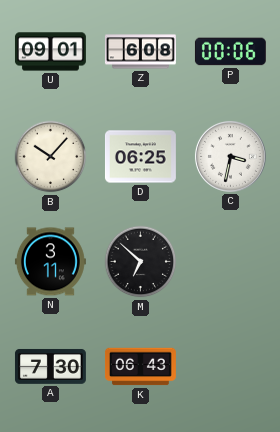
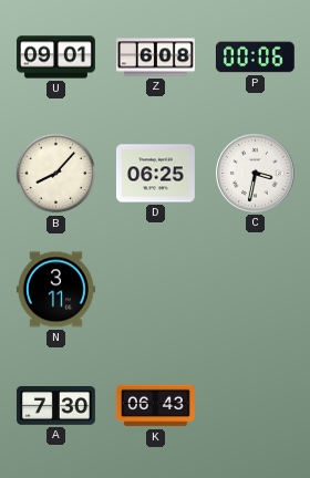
B: 10:07 -> 8:07 (56, 174)
M: 6:52 -> none (141, 262)
